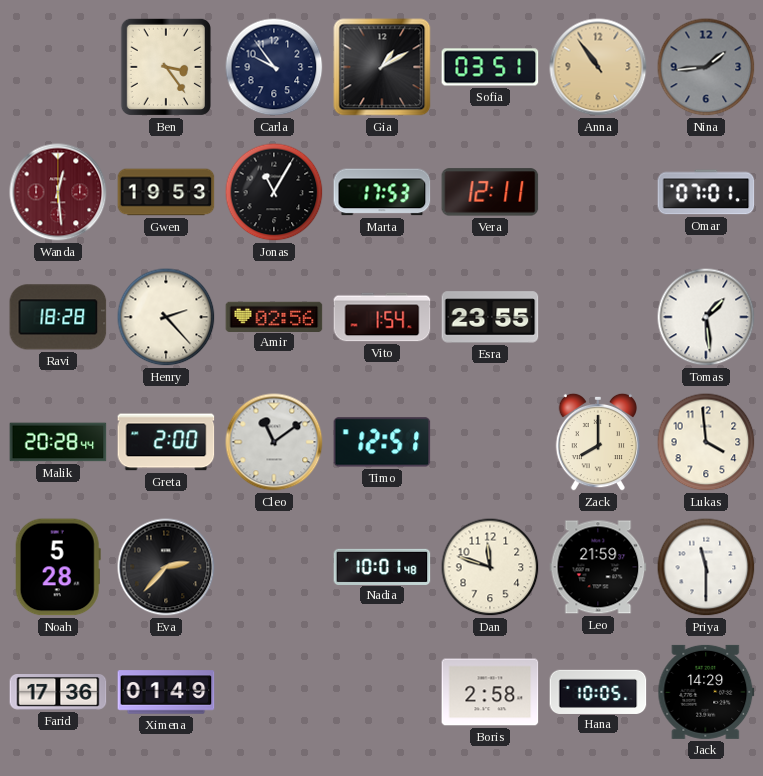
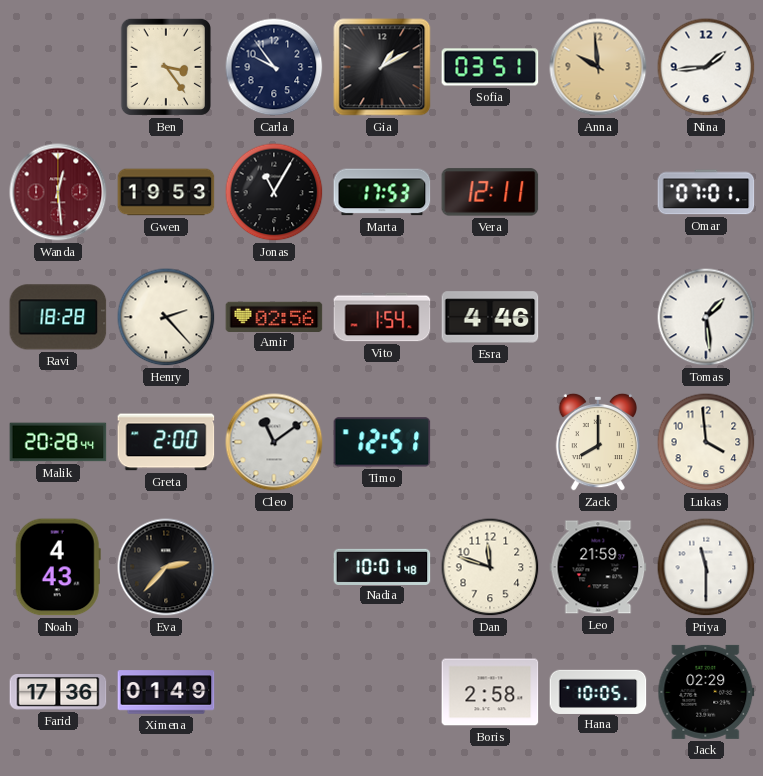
Anna: 10:54 -> 9:59 (598, 67)
Nina dial: grey -> white (706, 67)
Esra: 23:55 -> 4:46 (490, 317)
Noah: 5:28 -> 4:43 (58, 567)
Jack: 14:29 -> 02:29 (706, 692)
